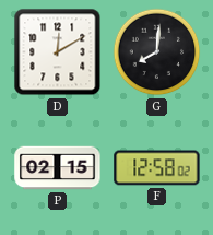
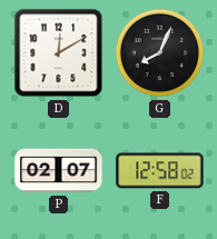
G: 8:01 -> 8:04 (160, 53)
P: 02:15 -> 02:07 (59, 171)
